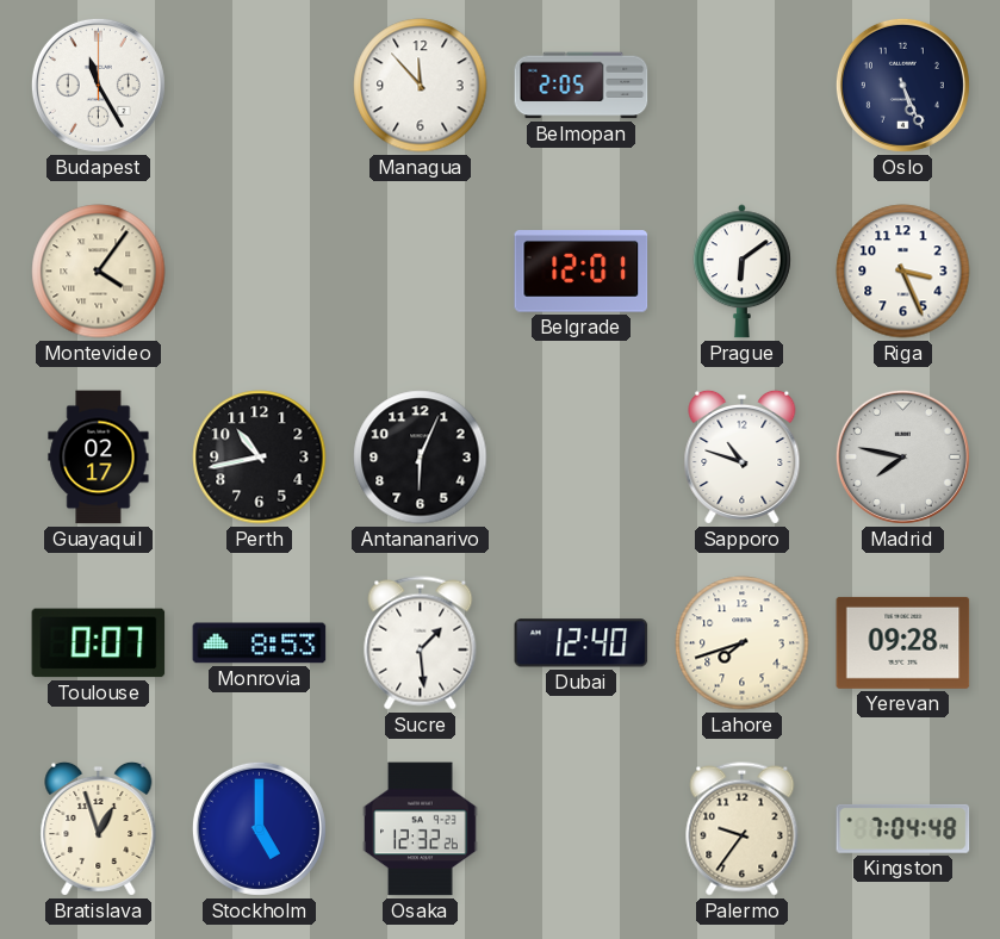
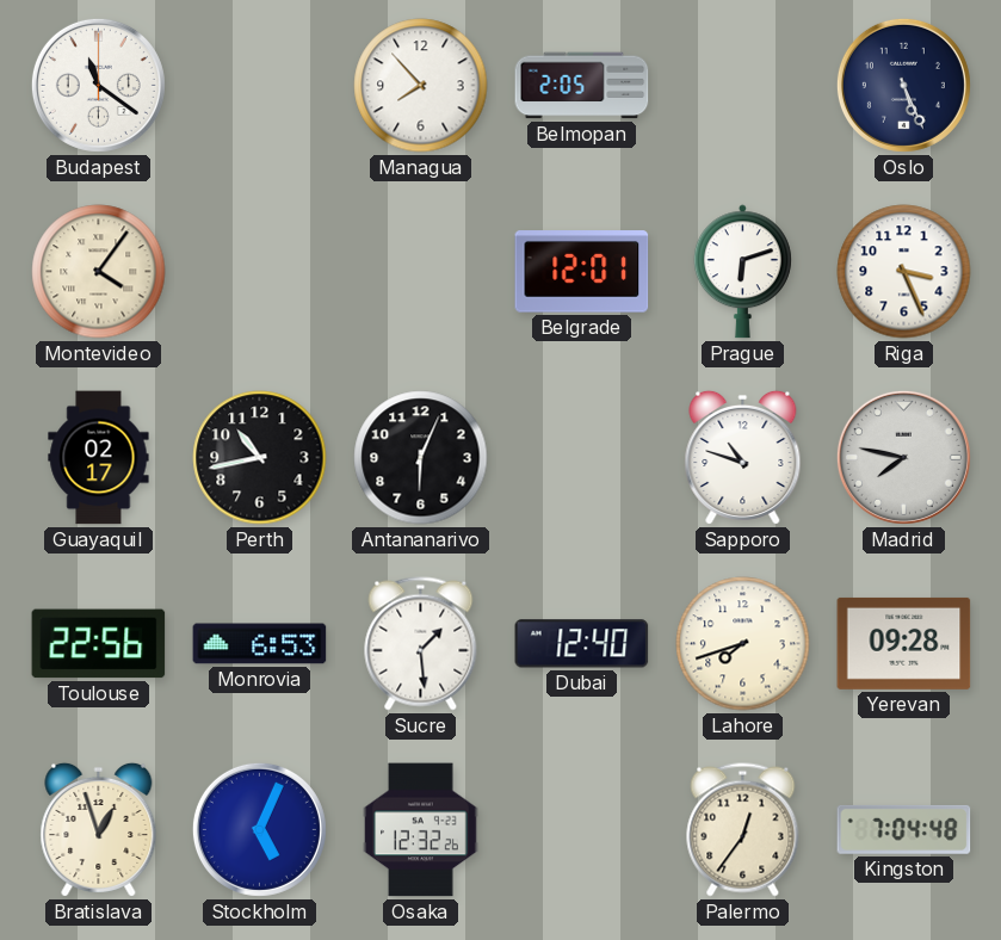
Budapest: 11:25 -> 11:21 (98, 85)
Managua: 11:53 -> 7:53 (421, 86)
Prague: 6:09 -> 6:12 (742, 272)
Toulouse: 0:07 -> 22:56 (99, 644)
Monrovia: 8:53 -> 6:53 (260, 644)
Stockholm: 5:00 -> 5:04 (259, 829)
Palermo: 9:36 -> 12:36 (743, 830)
